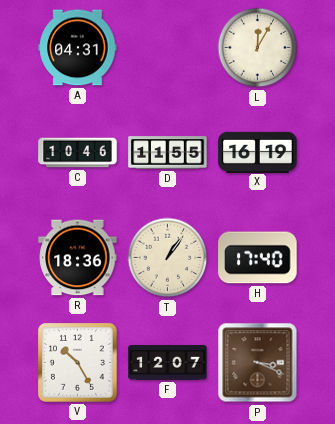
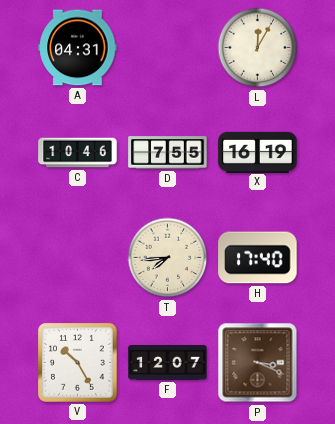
D: 11:55 -> 7:55 (168, 153)
R: 18:36 -> none (78, 258)
T: 1:06 -> 7:44 (168, 258)
